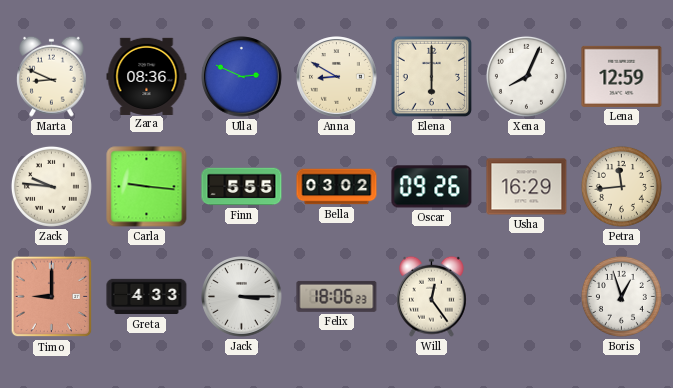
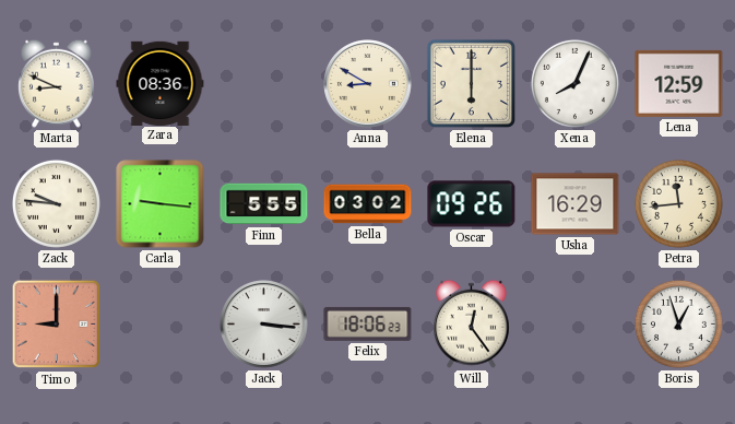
Ulla: 2:49 -> none (242, 77)
Greta: 4:33 -> none (147, 297)
Jack: 3:15 -> 3:16 (264, 325)
